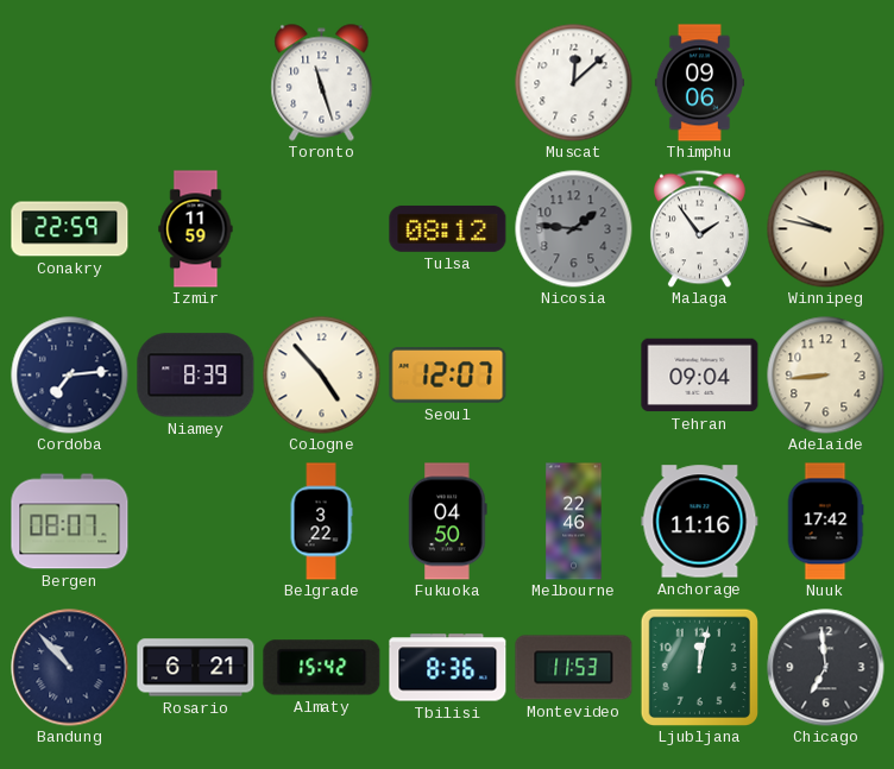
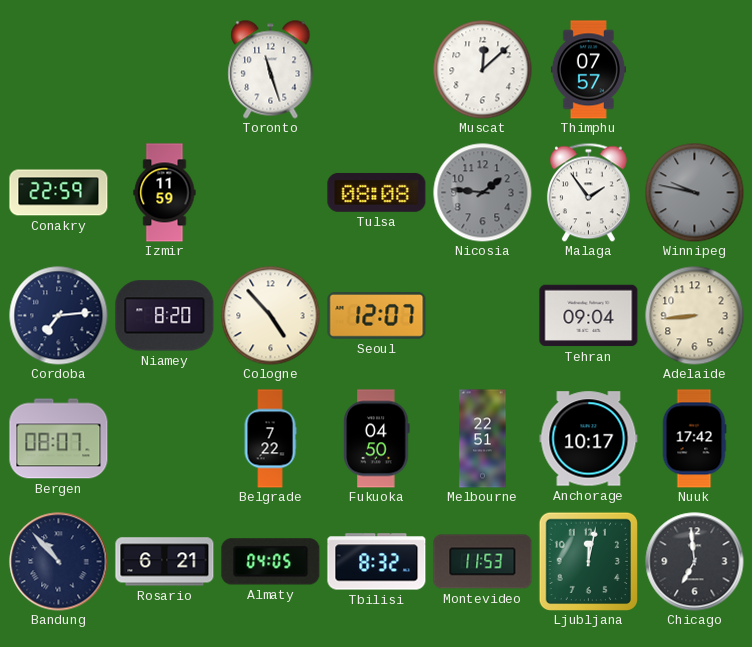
Thimphu: 09:06 -> 07:57 (588, 70)
Tulsa: 08:12 -> 08:08 (377, 192)
Winnipeg dial: cream -> grey (695, 193)
Niamey: 8:39 -> 8:20 (165, 316)
Belgrade: 3:22 -> 7:22 (270, 439)
Melbourne: 22:46 -> 22:51 (483, 439)
Anchorage: 11:16 -> 10:17 (589, 439)
Almaty: 15:42 -> 04:05 (271, 562)
Tbilisi: 8:36 -> 8:32 (377, 562)
